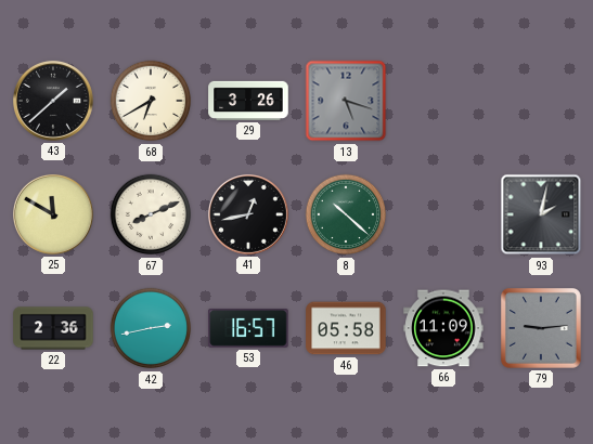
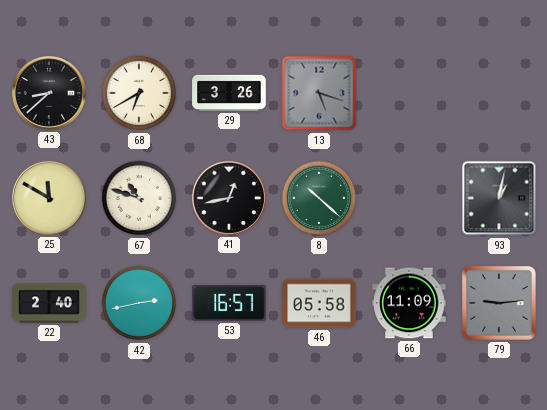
43: 1:38 -> 8:38 (49, 93)
67: 8:11 -> 10:48 (139, 198)
93: 2:02 -> 1:02 (499, 198)
22: 2:36 -> 2:40 (49, 303)
